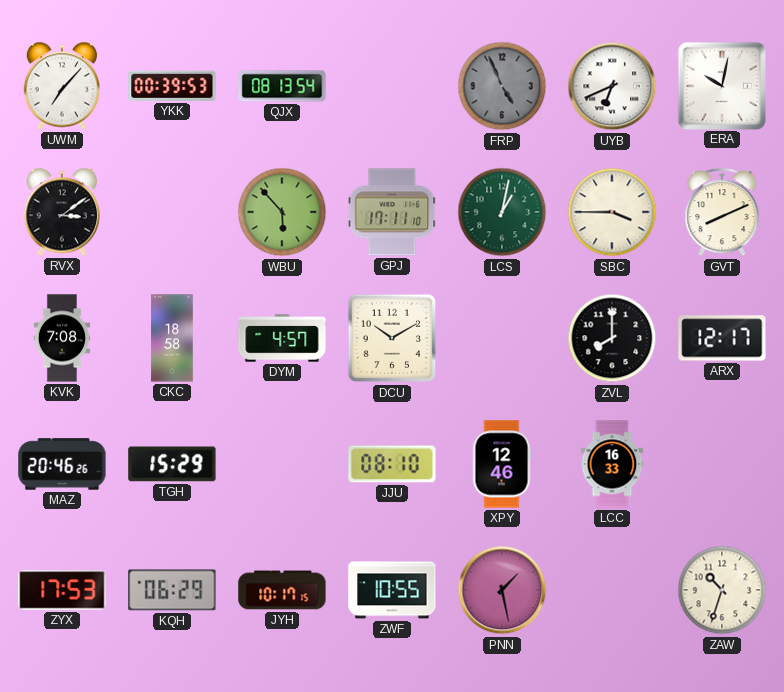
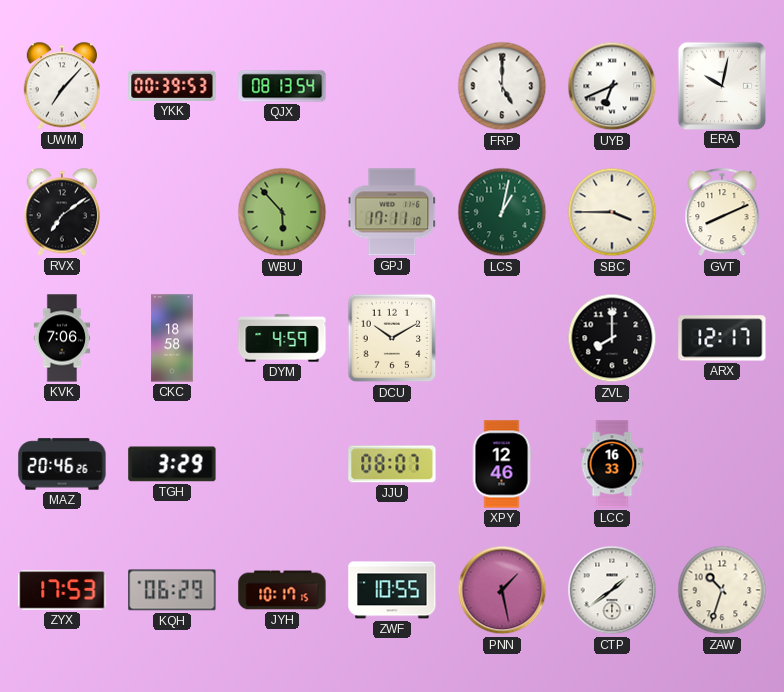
FRP: 4:56 -> 5:00 (502, 86)
FRP dial: grey -> white (502, 86)
RVX: 3:09 -> 7:09 (61, 212)
KVK: 7:08 -> 7:06 (62, 338)
DYM: 4:57 -> 4:59 (282, 338)
TGH: 15:29 -> 3:29 (172, 464)
JJU: 08:10 -> 08:07 (392, 464)
CTP: none -> 1:39 (612, 590)
